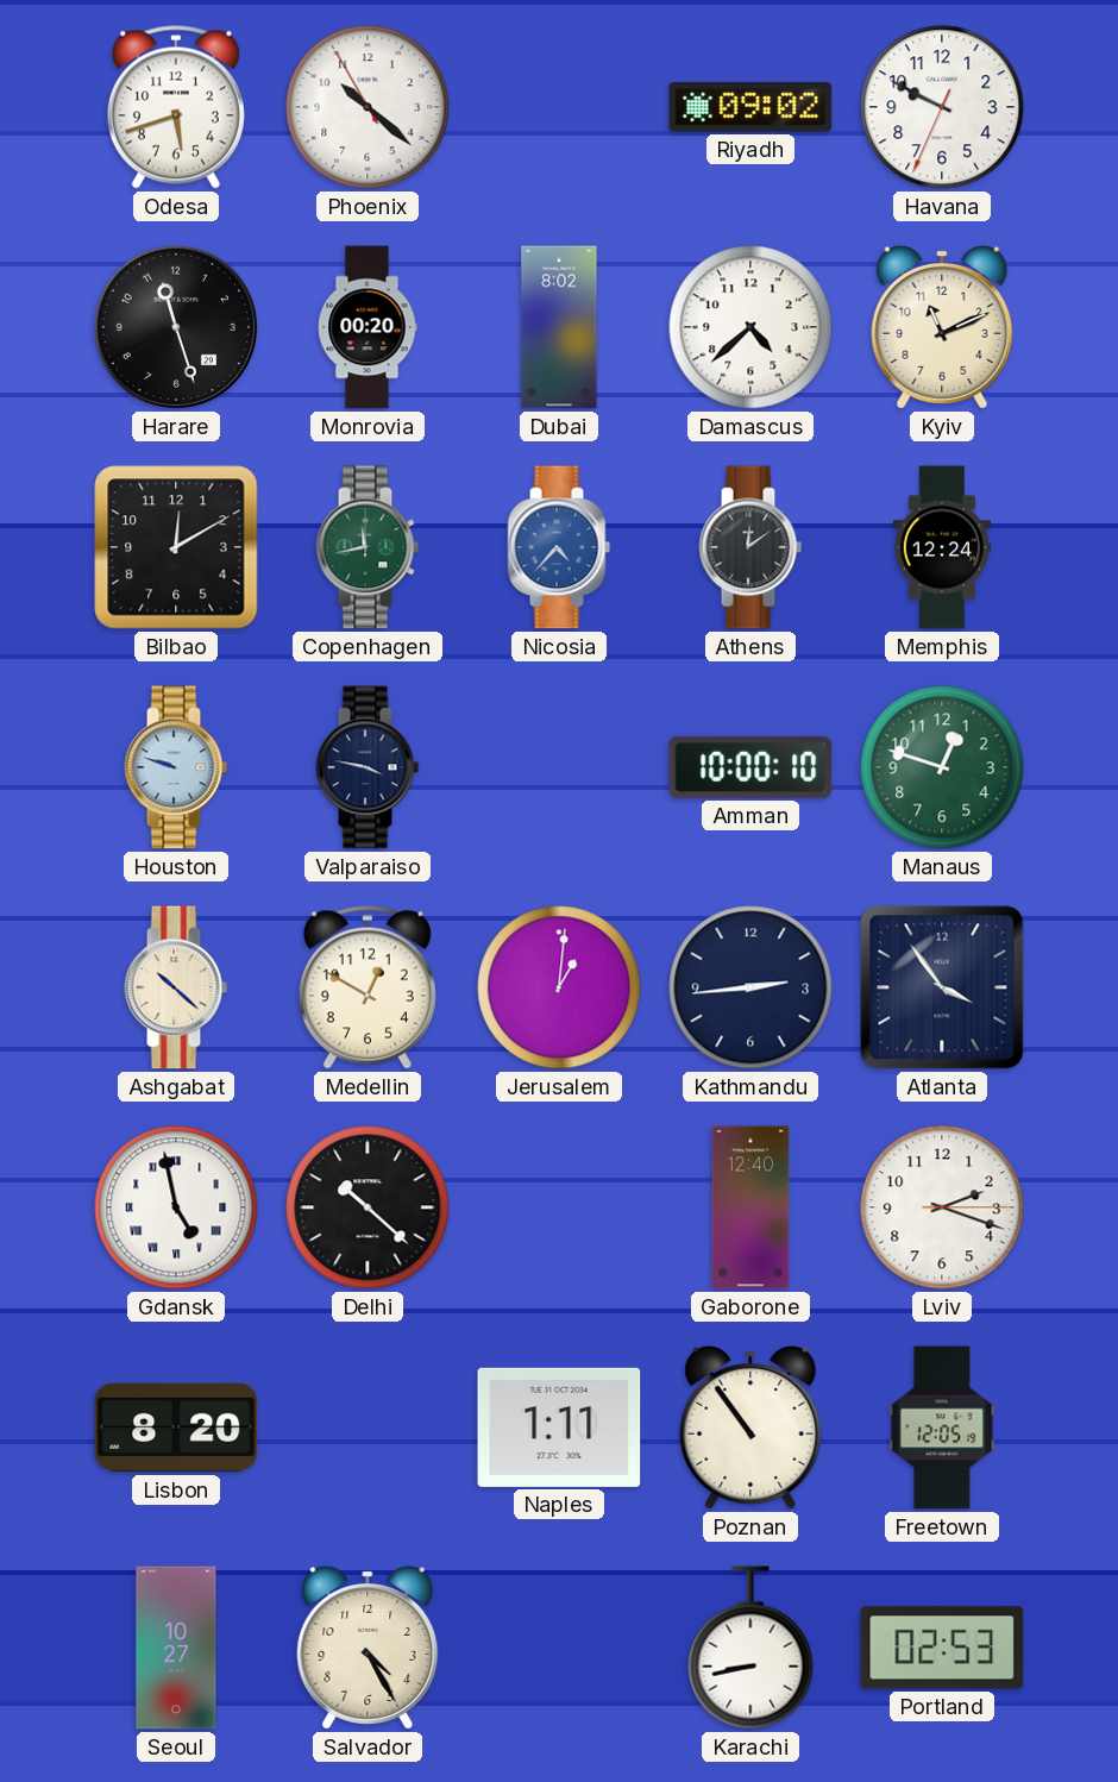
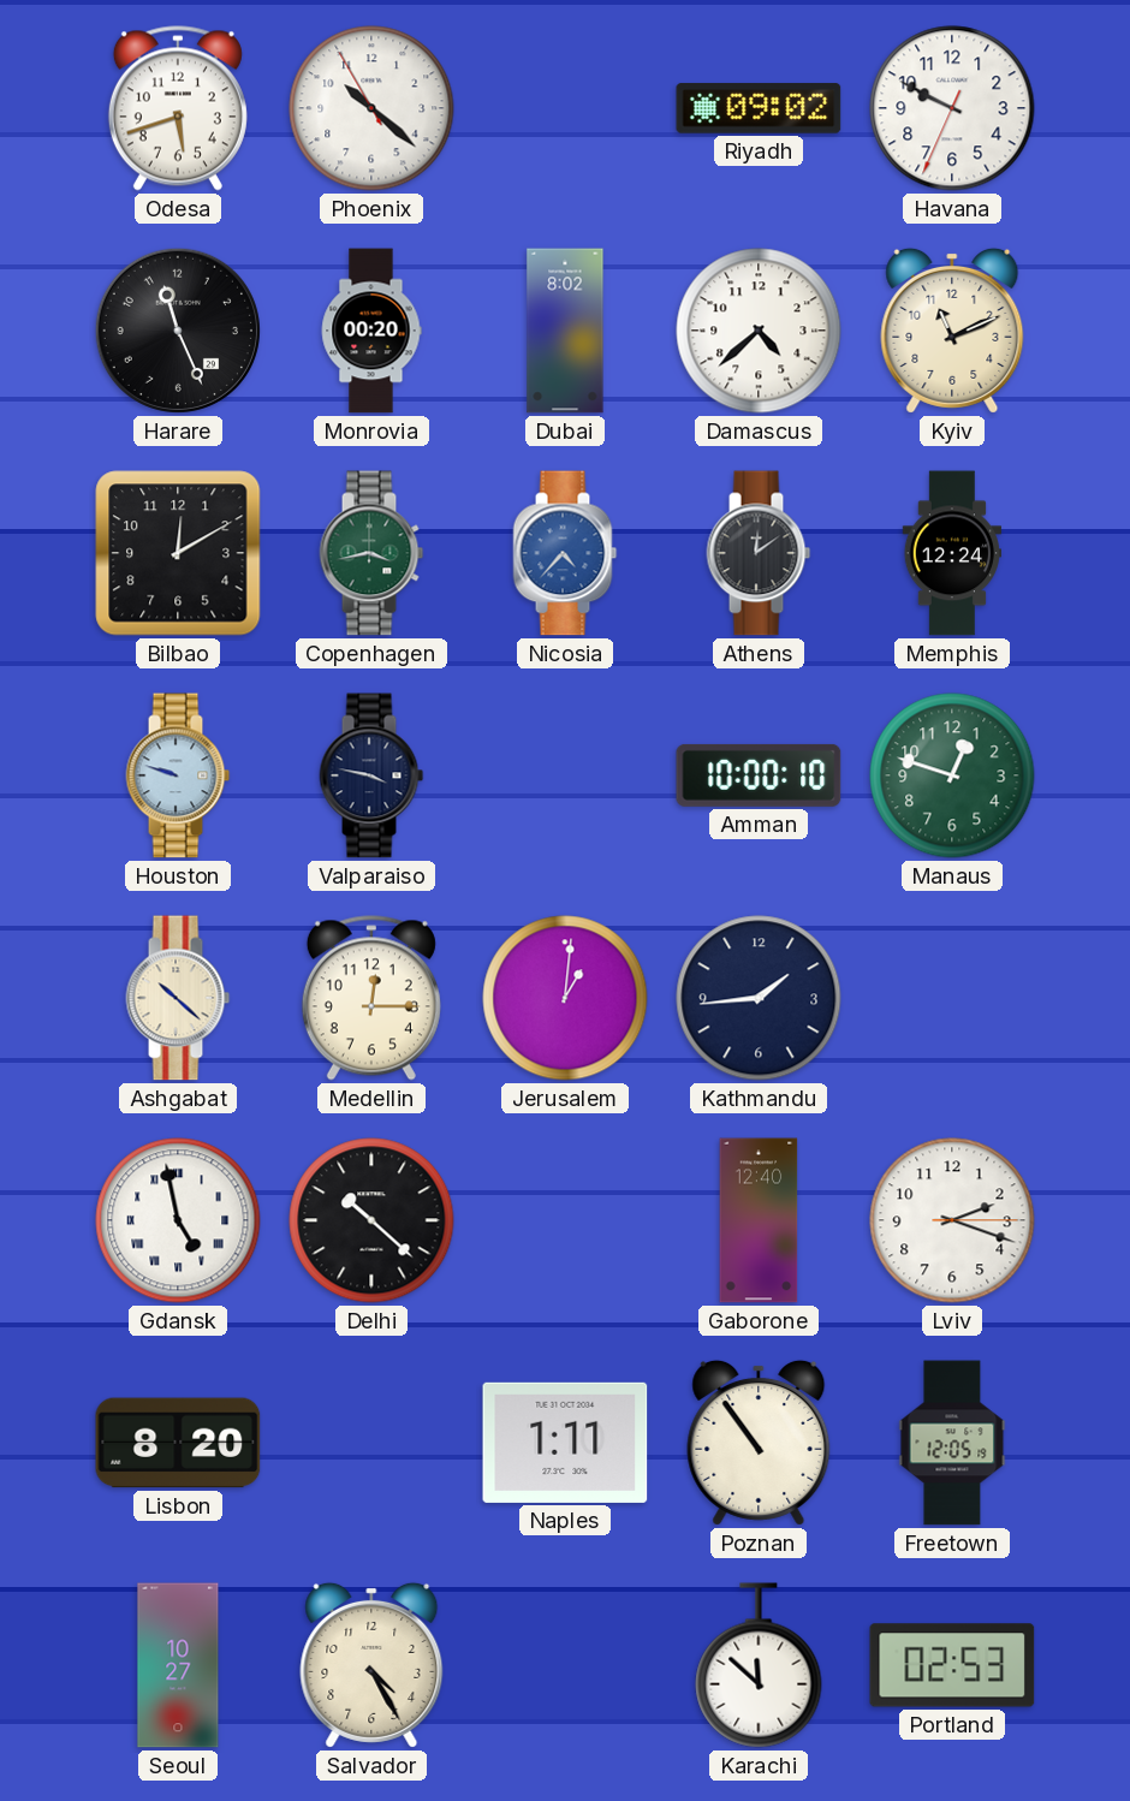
Harare: 11:27 -> 11:26 (178, 331)
Copenhagen: 11:43 -> 3:43 (371, 553)
Medellin: 12:50 -> 12:15 (371, 998)
Kathmandu: 2:44 -> 1:44 (759, 998)
Atlanta: 3:54 -> none (942, 987)
Karachi: 8:43 -> 11:52 (759, 1665)
